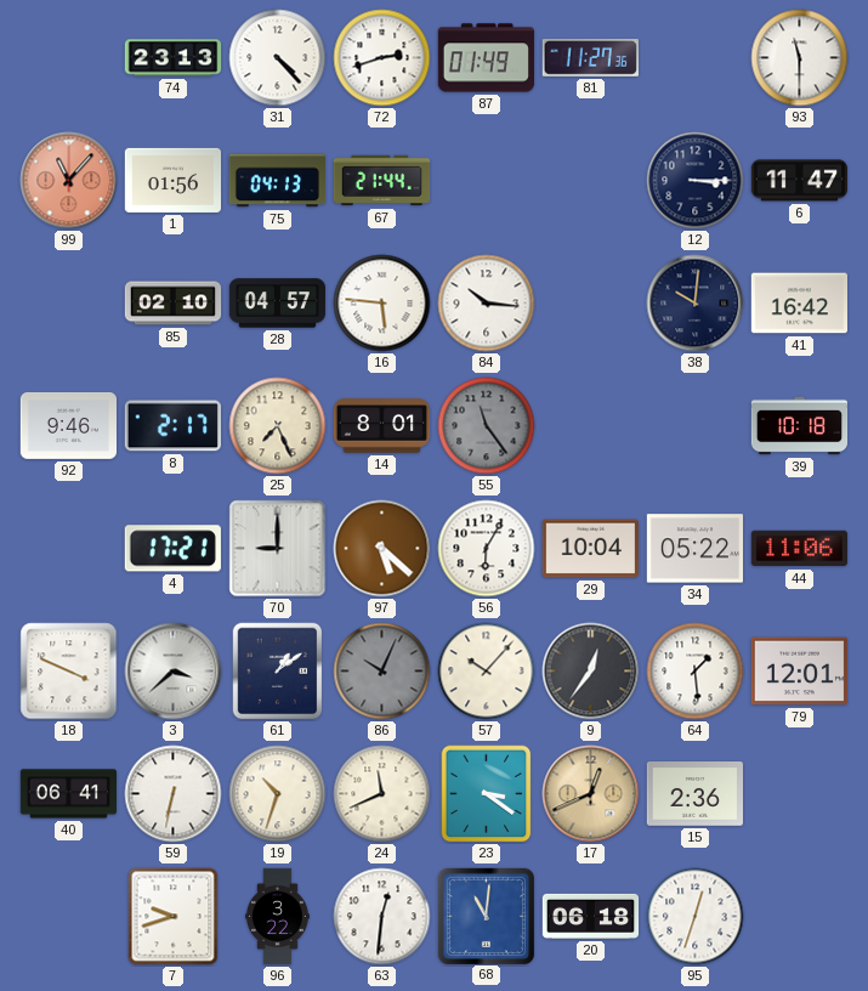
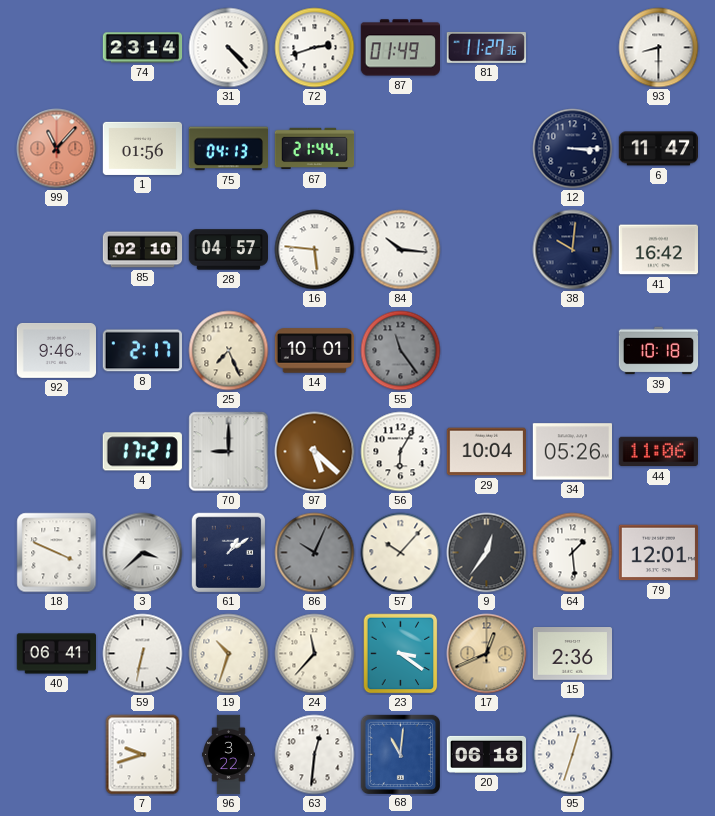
74: 23:13 -> 23:14 (143, 48)
93: 11:30 -> 8:30 (659, 48)
14: 8:01 -> 10:01 (315, 351)
34: 05:22 -> 05:26 (572, 452)
24: 11:41 -> 11:37 (315, 654)
